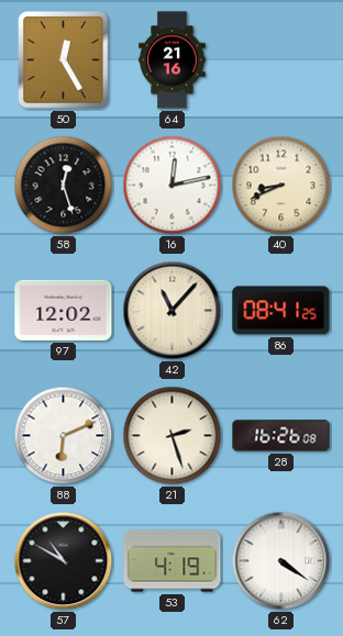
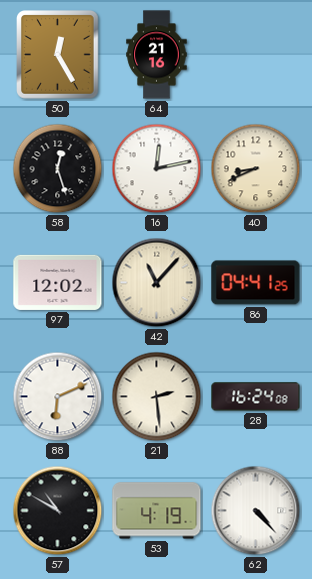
86: 08:41 -> 04:41 (256, 283)
21: 2:27 -> 2:29 (157, 397)
28: 16:26 -> 16:24 (256, 397)
62: 4:21 -> 4:23 (256, 511)
